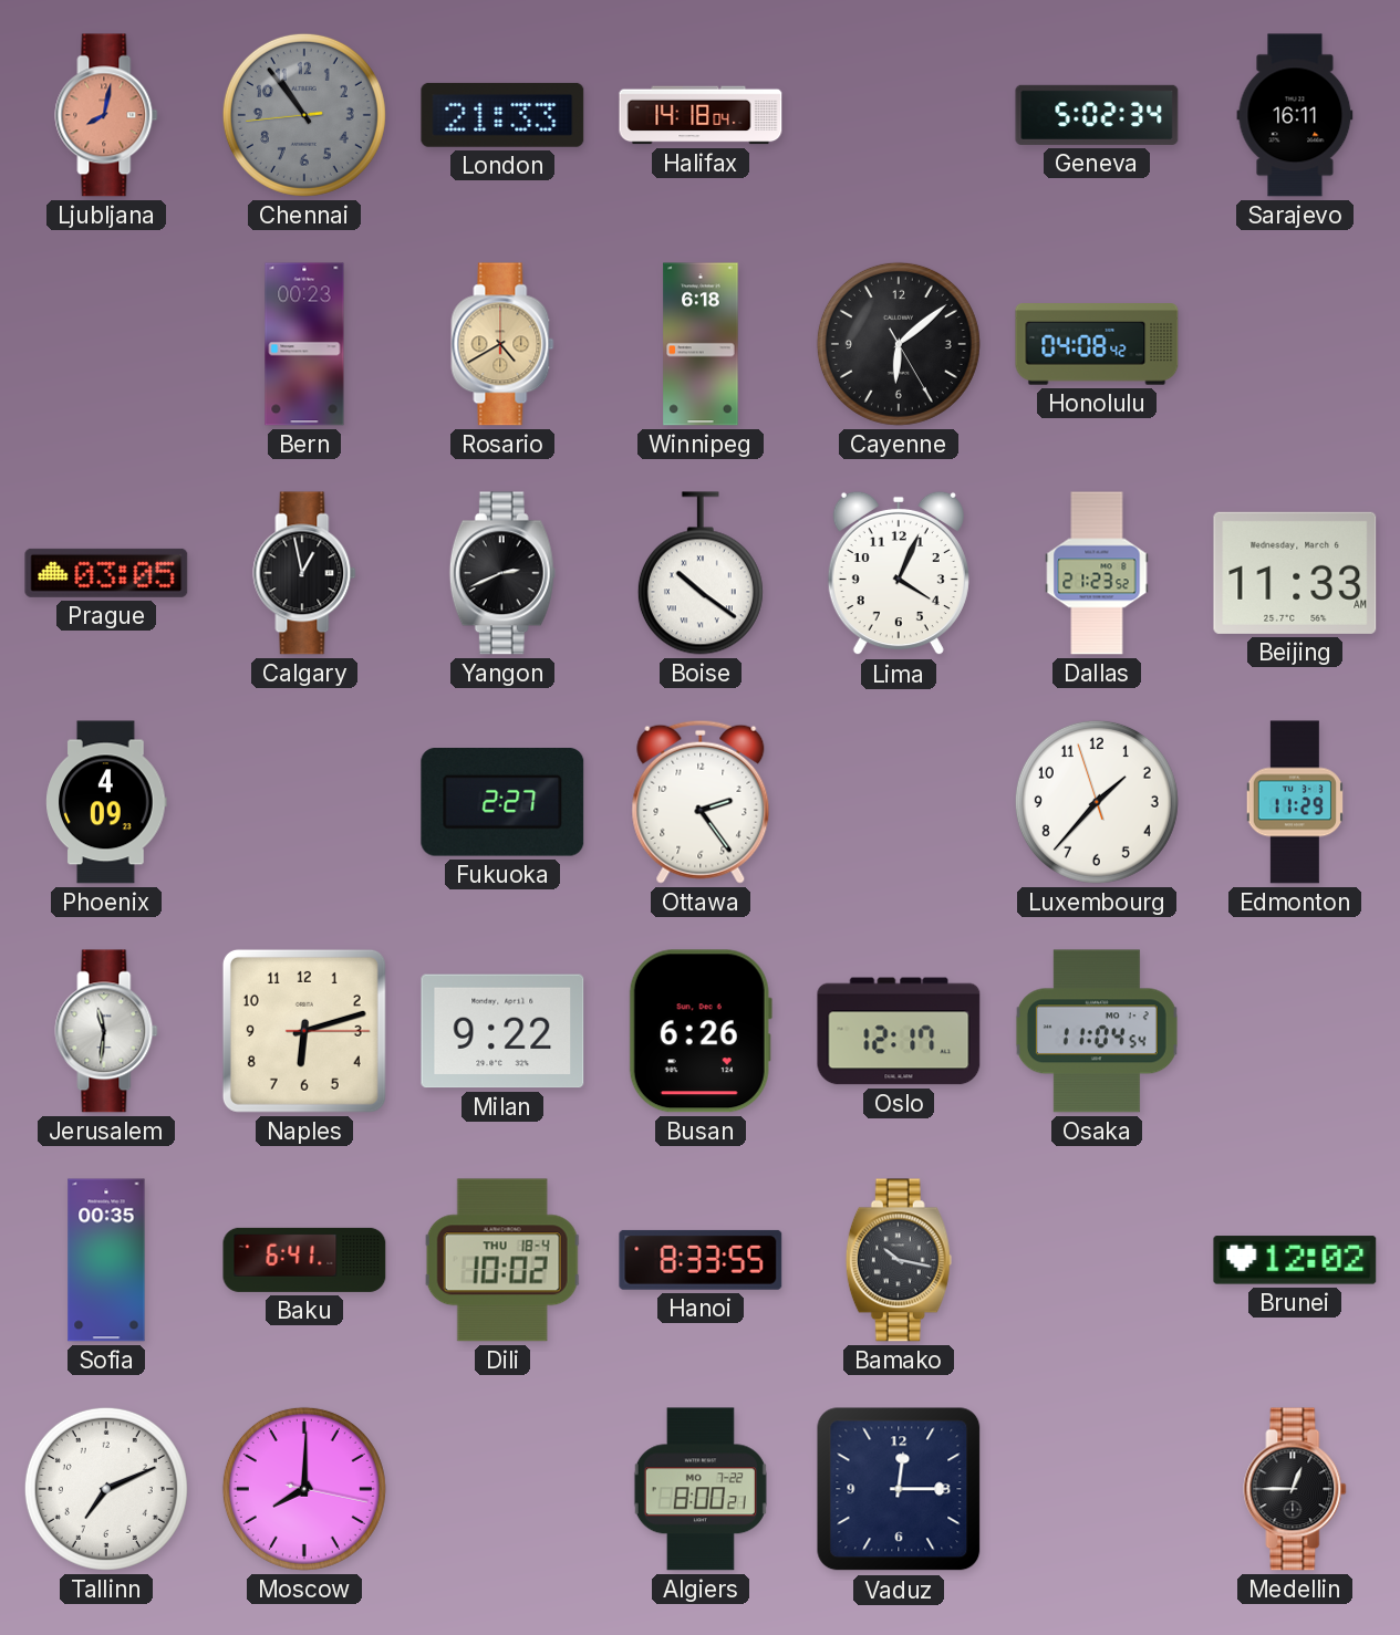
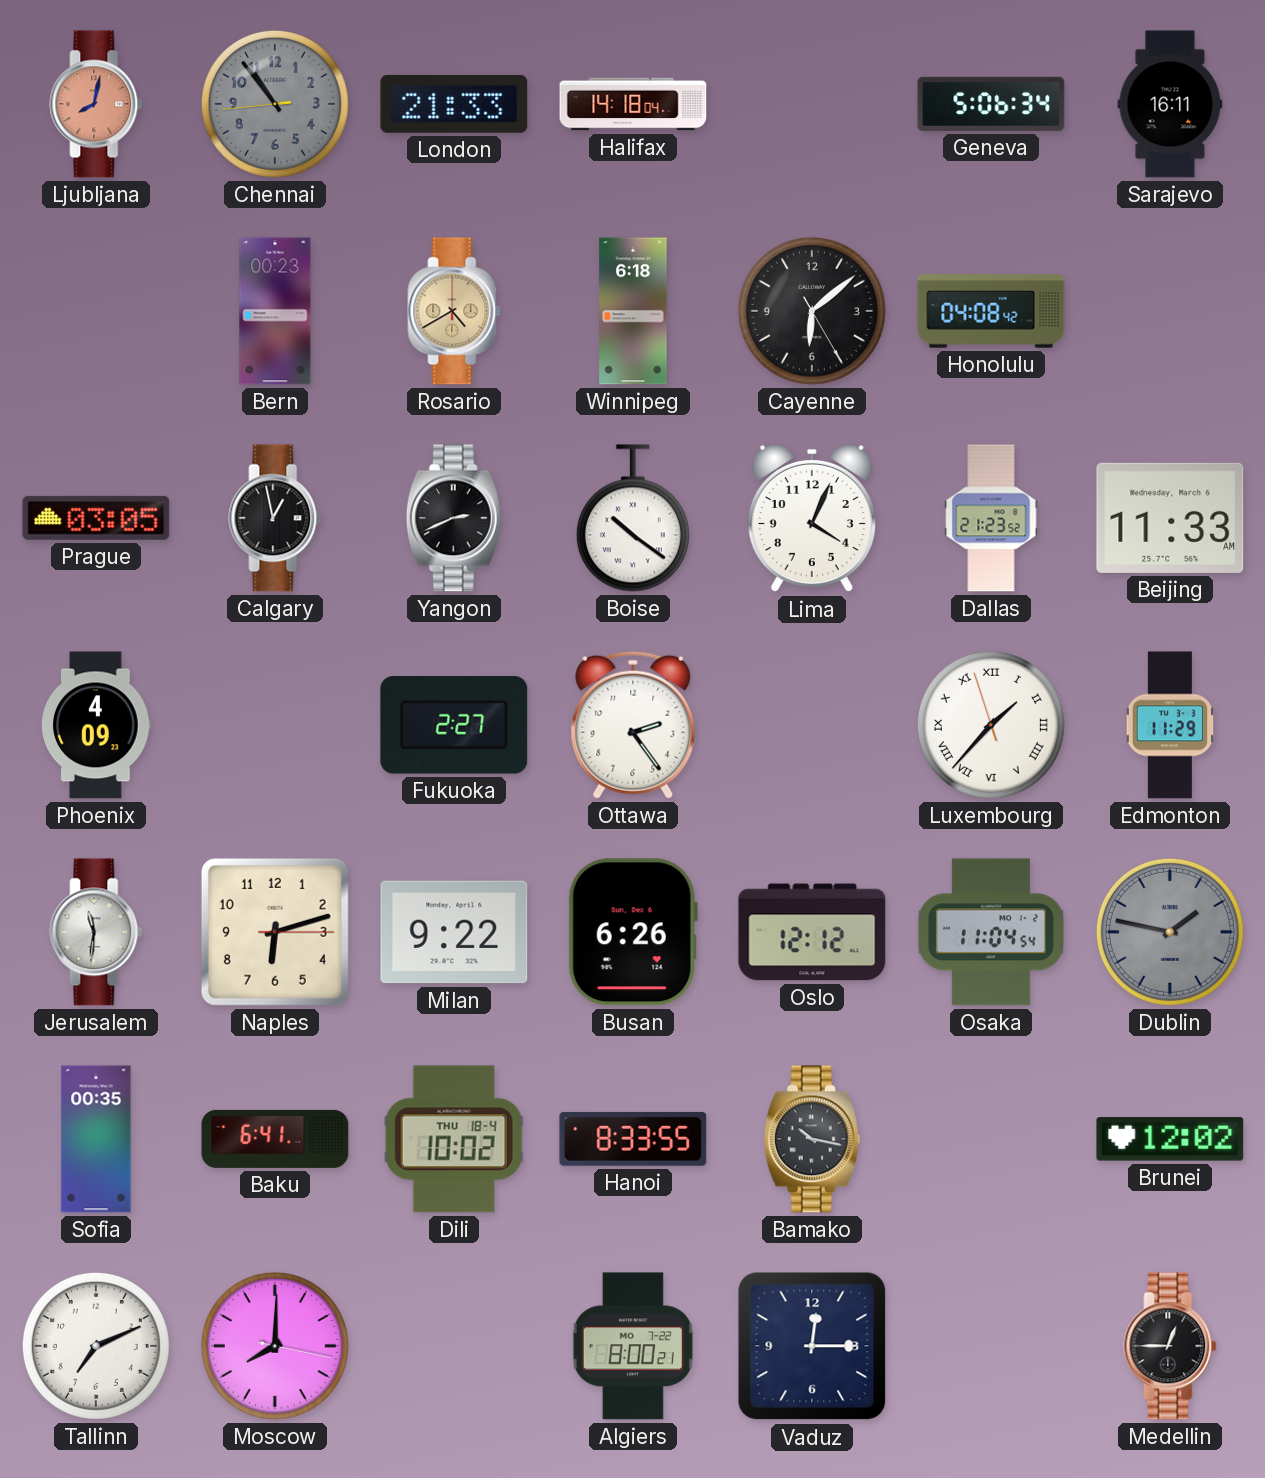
Geneva: 5:02 -> 5:06 (991, 104)
Luxembourg numerals: Arabic -> Roman (991, 725)
Oslo: 12:17 -> 12:12 (812, 932)
Dublin: none -> 1:47 (1170, 932)
